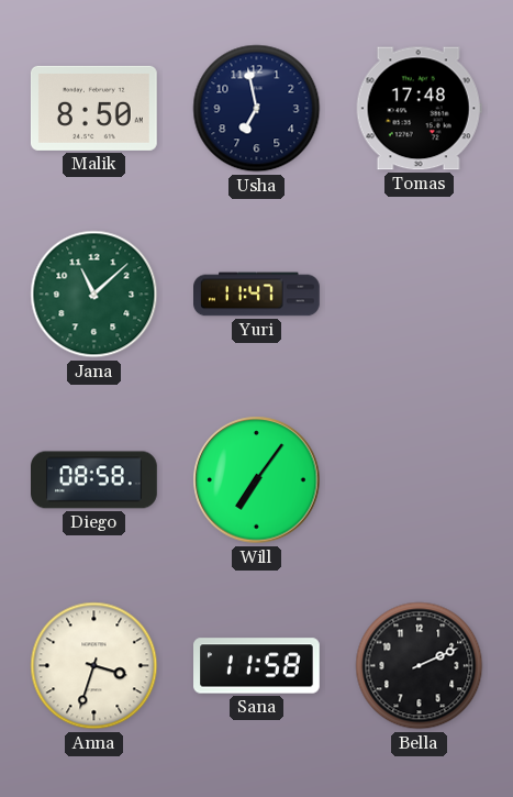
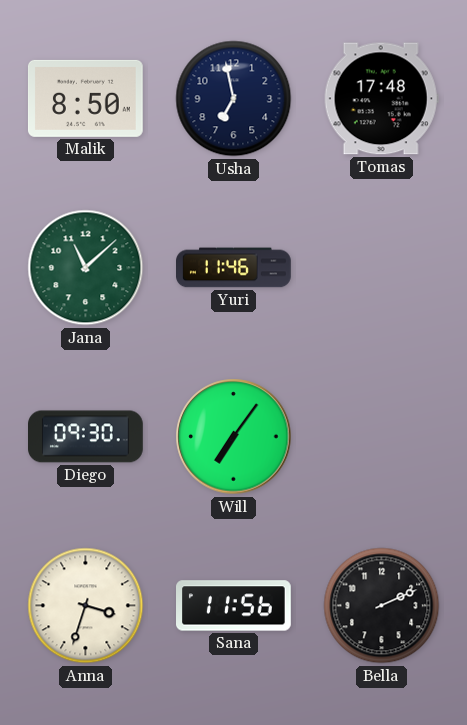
Yuri: 11:47 -> 11:46 (234, 268)
Diego: 08:58 -> 09:30 (86, 437)
Sana: 11:58 -> 11:56 (234, 606)
